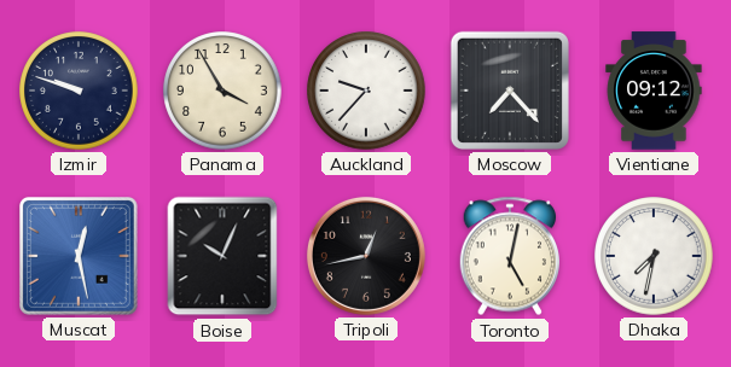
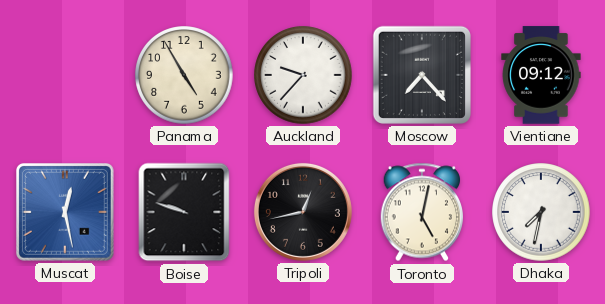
Izmir: 9:48 -> none (79, 91)
Panama: 3:55 -> 4:55 (184, 75)
Boise: 10:04 -> 9:48 (184, 212)
